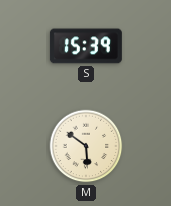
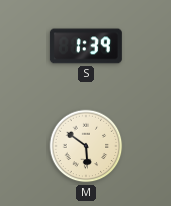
S: 15:39 -> 1:39 (86, 46)
